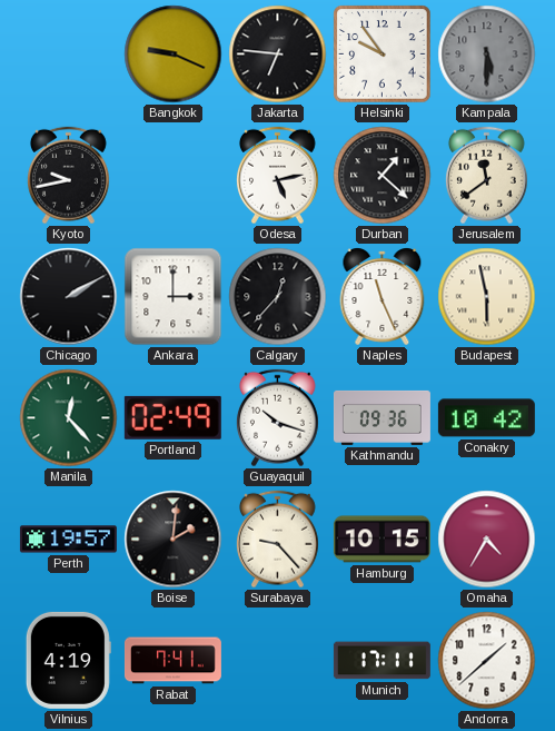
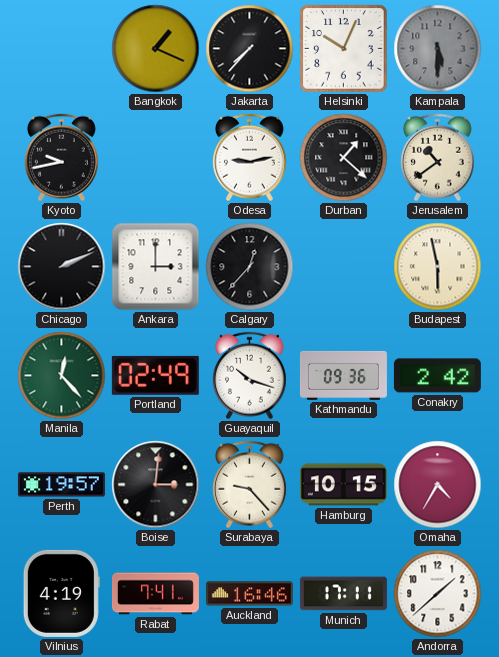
Bangkok: 9:19 -> 1:19 (156, 49)
Jakarta: 6:46 -> 7:37 (250, 49)
Helsinki: 9:54 -> 10:04 (344, 49)
Odesa: 5:13 -> 9:13 (250, 158)
Jerusalem: 11:39 -> 10:39 (438, 158)
Chicago: 2:10 -> 2:11 (62, 267)
Naples: 11:26 -> none (383, 297)
Conakry: 10:42 -> 2:42 (437, 376)
Boise: 2:01 -> 3:01 (156, 485)
Auckland: none -> 16:46 (249, 594)
